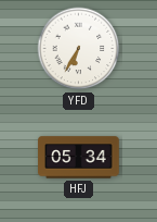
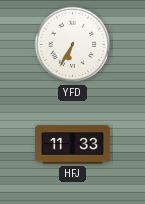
HFJ: 05:34 -> 11:33 (73, 145)
